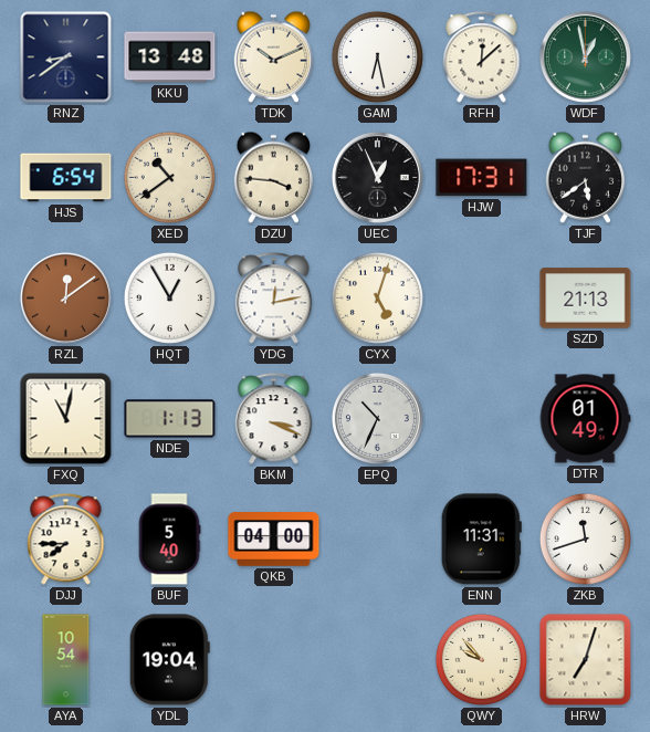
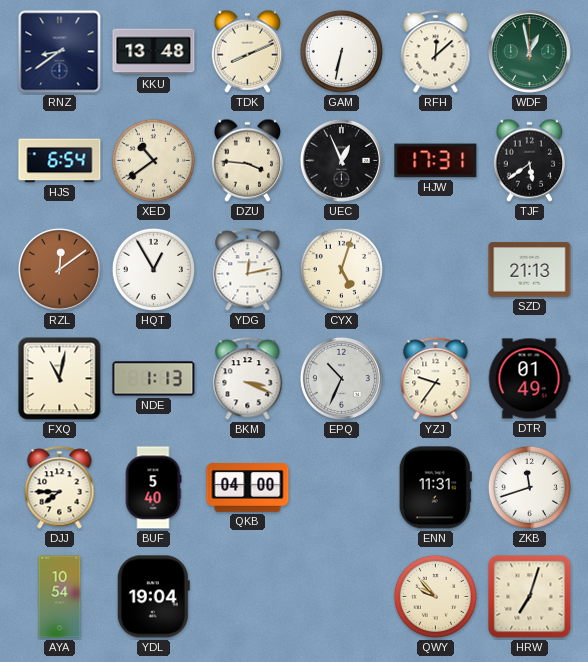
TDK: 10:11 -> 8:11 (248, 51)
GAM: 6:28 -> 6:32 (341, 51)
YZJ: none -> 9:36 (436, 379)
